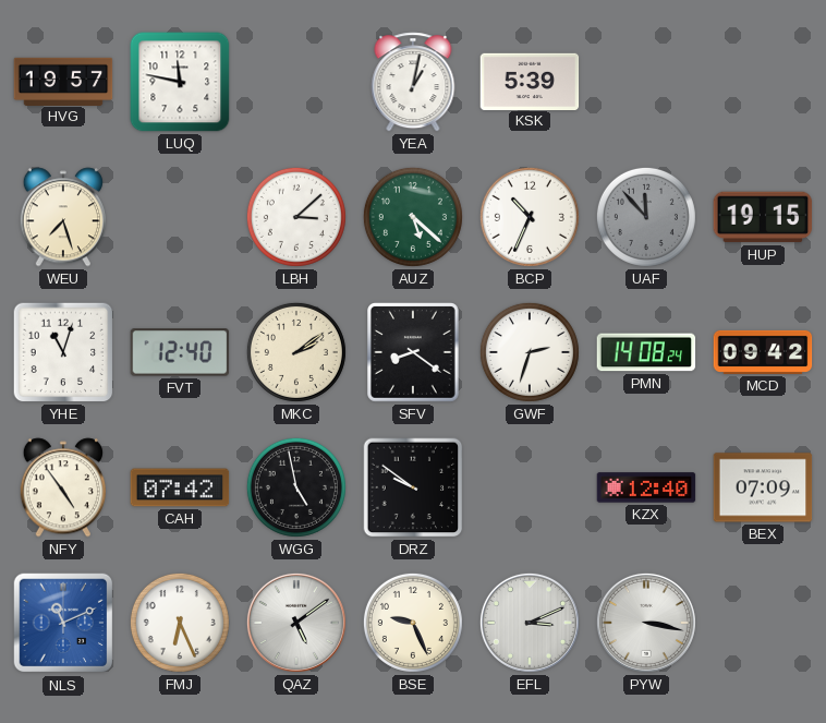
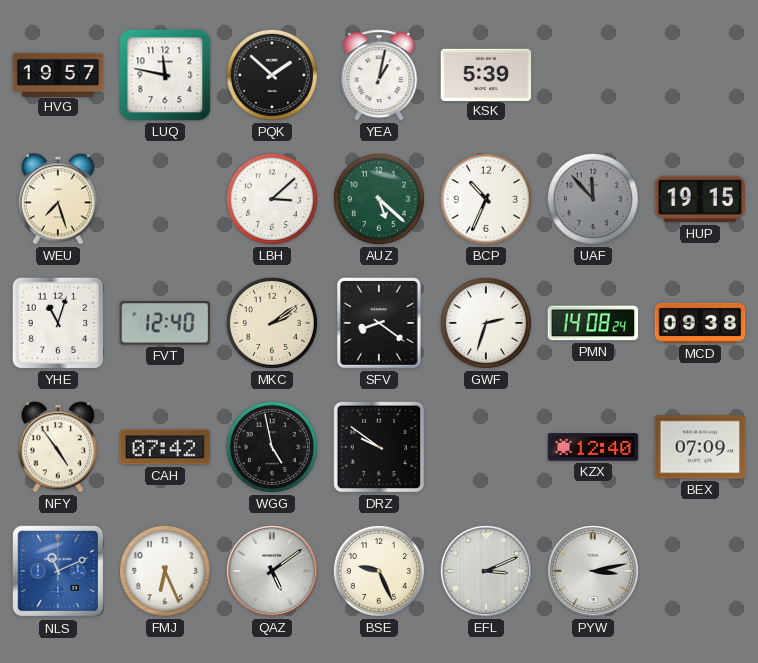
PQK: none -> 1:52 (272, 75)
MCD: 09:42 -> 09:38 (700, 323)
PYW: 3:17 -> 3:13 (593, 571)
